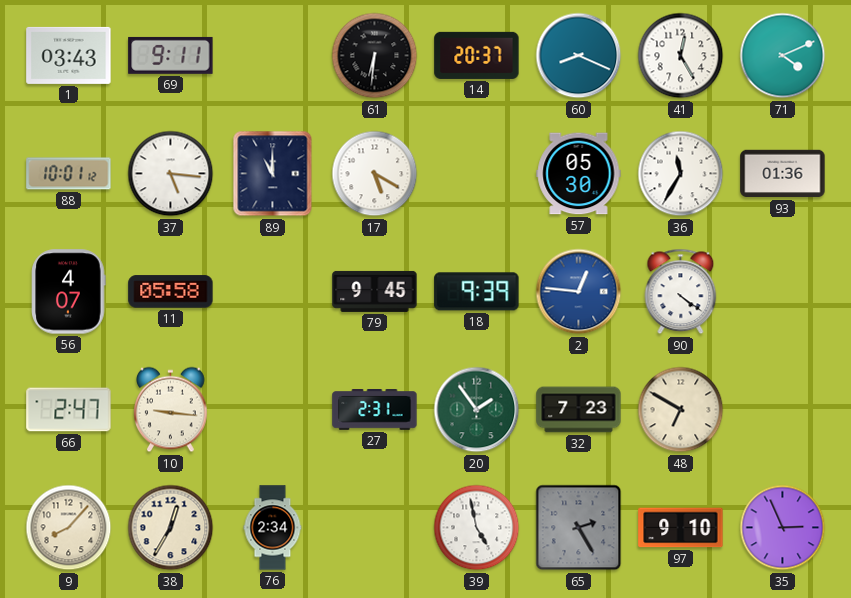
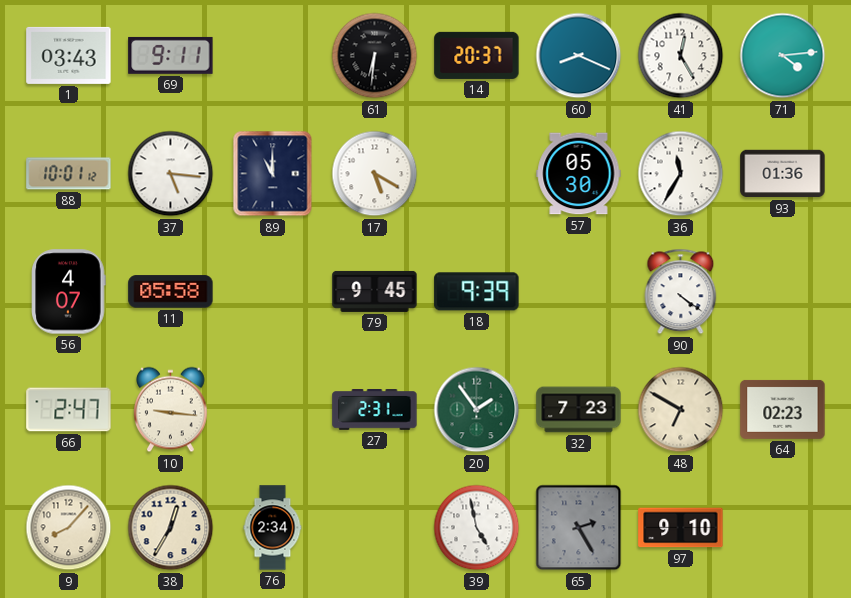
71: 4:11 -> 4:14 (783, 56)
2: 12:46 -> none (579, 292)
64: none -> 02:23 (783, 409)
35: 2:56 -> none (783, 528)
